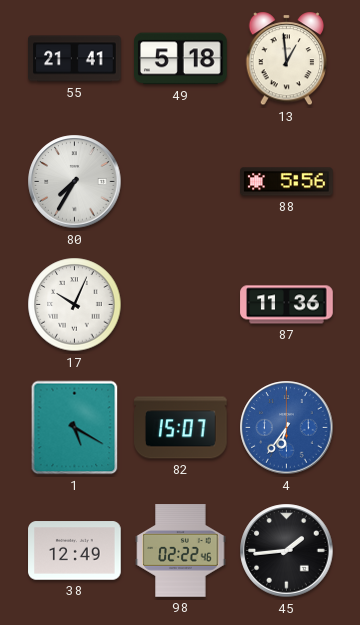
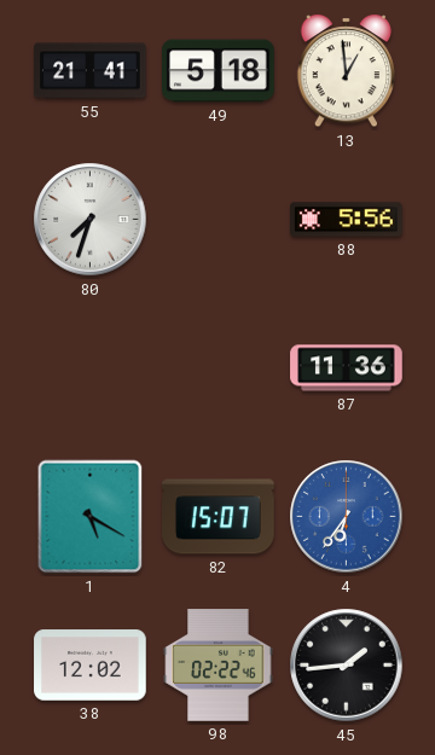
80: 7:35 -> 7:33 (91, 220)
17: 10:04 -> none (75, 305)
38: 12:49 -> 12:02 (91, 666)
